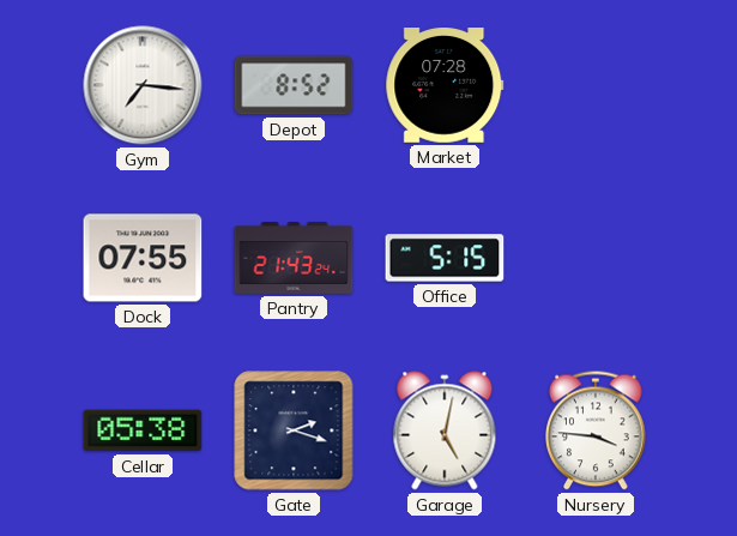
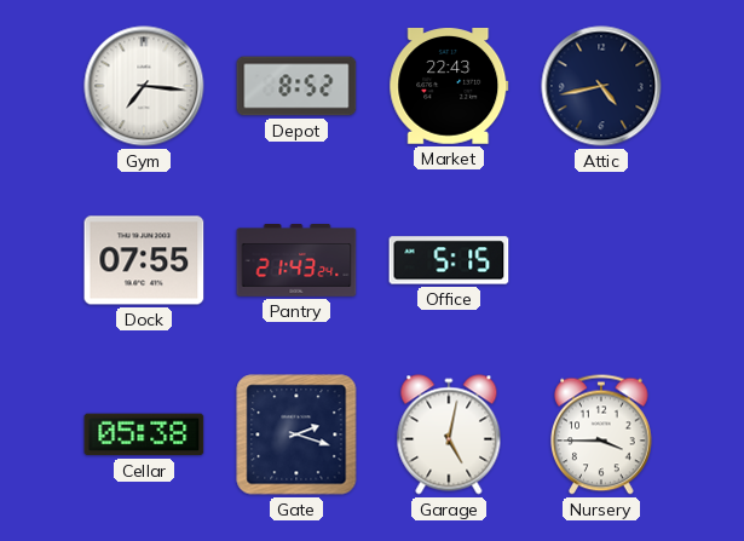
Market: 07:28 -> 22:43 (449, 87)
Attic: none -> 4:43 (601, 86)
Nursery: 3:46 -> 3:45 (602, 434)
